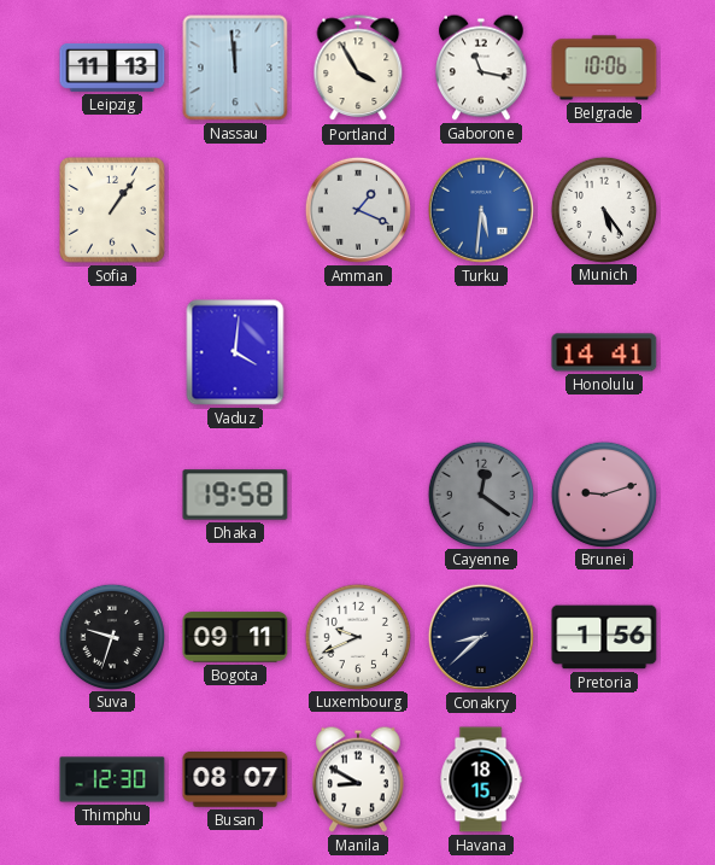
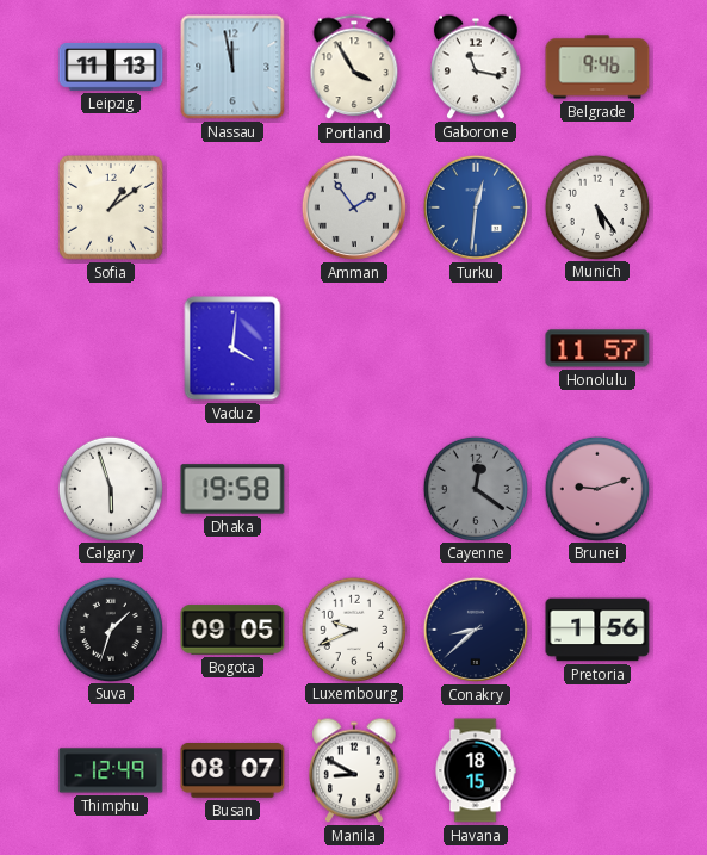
Nassau: 11:59 -> 11:58 (232, 67)
Belgrade: 10:06 -> 9:46 (597, 67)
Sofia: 1:06 -> 1:09 (112, 209)
Amman: 1:19 -> 1:54 (354, 207)
Turku: 5:31 -> 12:31 (476, 207)
Honolulu: 14:41 -> 11:57 (597, 348)
Calgary: none -> 5:57 (110, 488)
Suva: 9:33 -> 1:33 (110, 628)
Bogota: 09:11 -> 09:05 (232, 630)
Thimphu: 12:30 -> 12:49 (111, 770)
